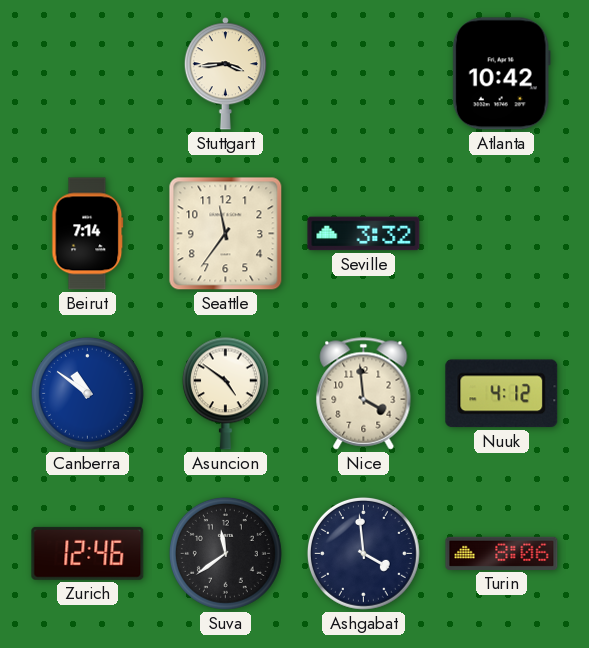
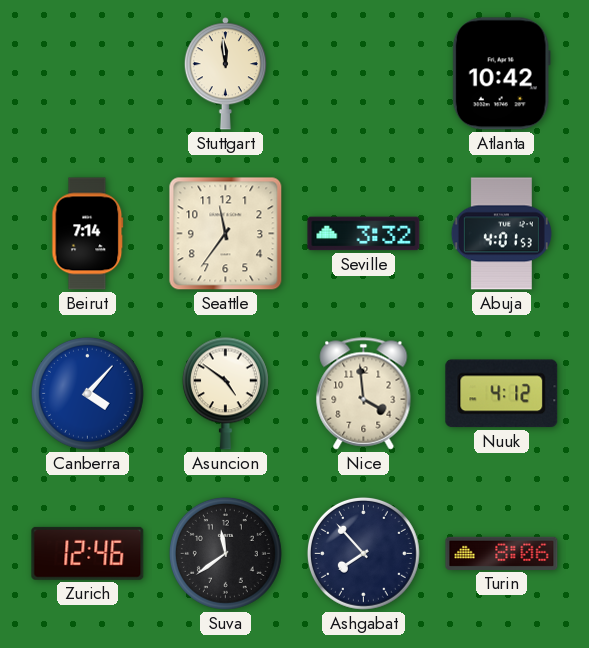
Stuttgart: 3:44 -> 11:59 (225, 74)
Abuja: none -> 4:01 (501, 234)
Canberra: 10:51 -> 4:07 (87, 393)
Ashgabat: 3:59 -> 7:53 (363, 553)
